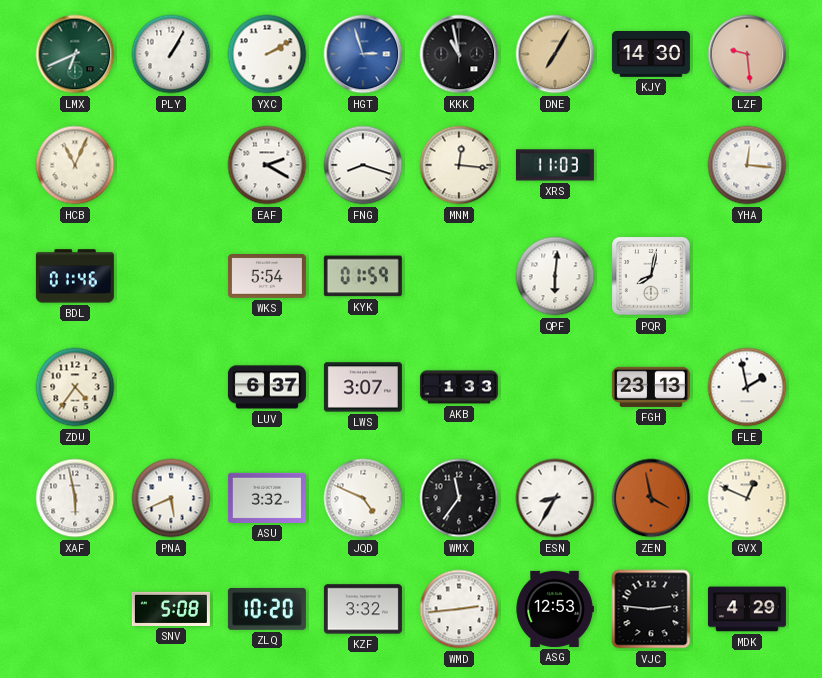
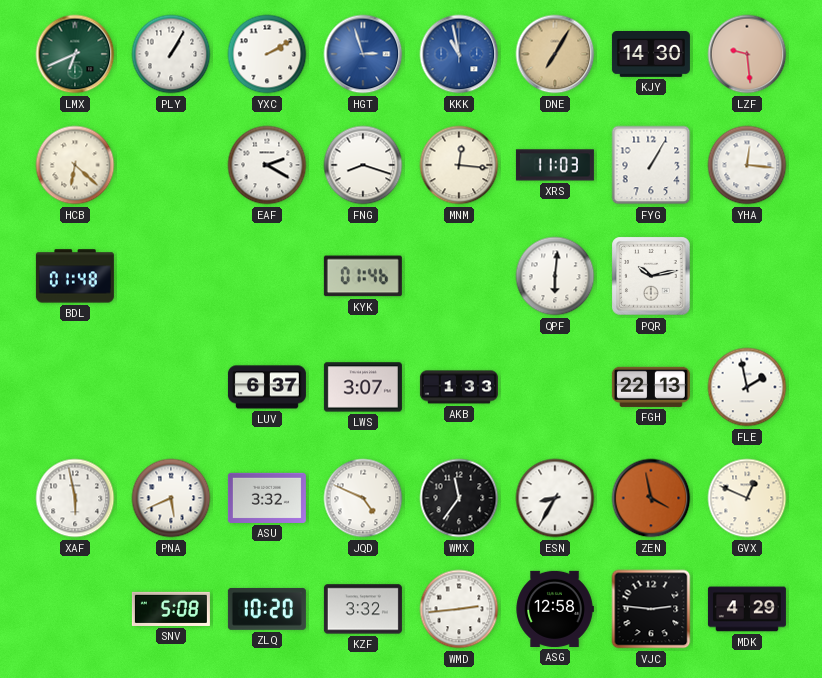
KKK dial: black -> blue (459, 54)
HCB: 11:04 -> 6:22 (75, 165)
FYG: none -> 1:05 (651, 165)
BDL: 01:46 -> 01:48 (75, 276)
WKS: 5:54 -> none (267, 277)
KYK: 01:59 -> 01:46 (363, 276)
PQR: 8:02 -> 10:13 (651, 276)
ZDU: 4:36 -> none (75, 387)
FGH: 23:13 -> 22:13 (651, 387)
ASG: 12:53 -> 12:58 (555, 609)
